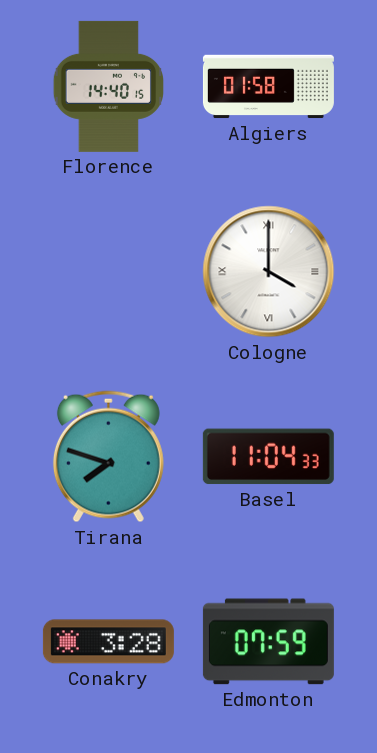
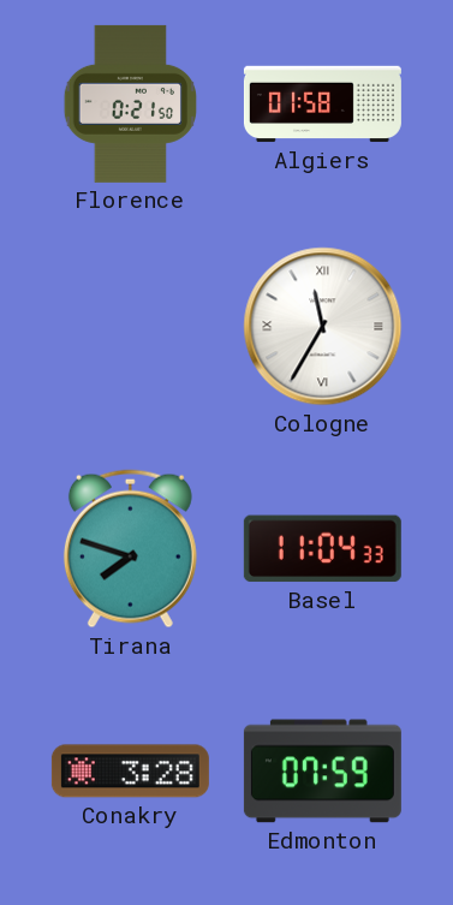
Florence: 14:40 -> 0:21 (130, 103)
Cologne: 4:00 -> 11:35 (323, 327)
